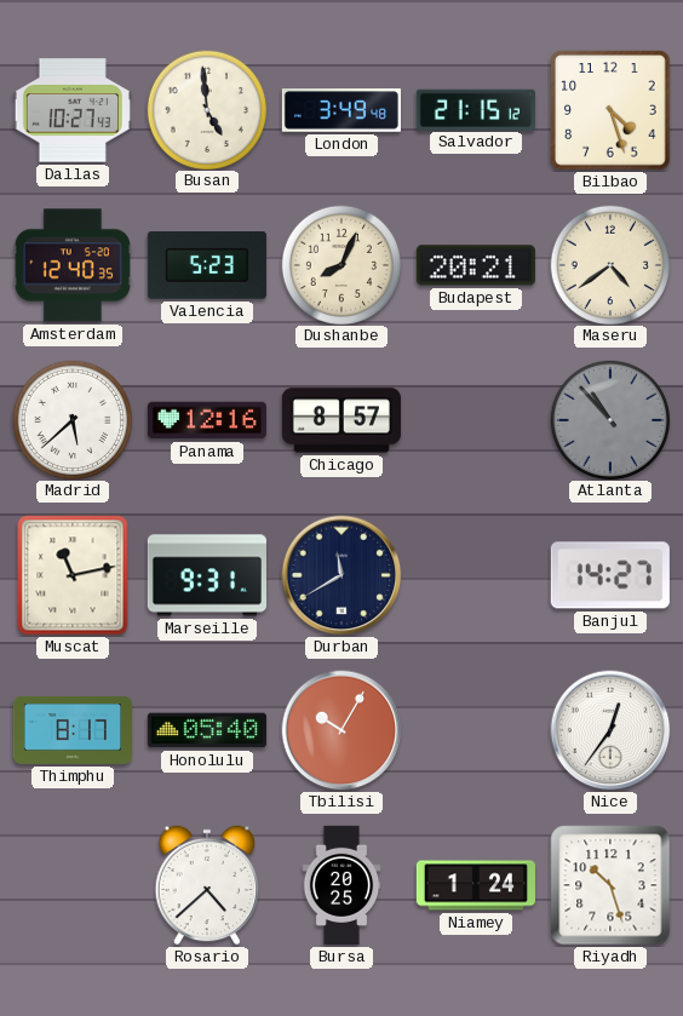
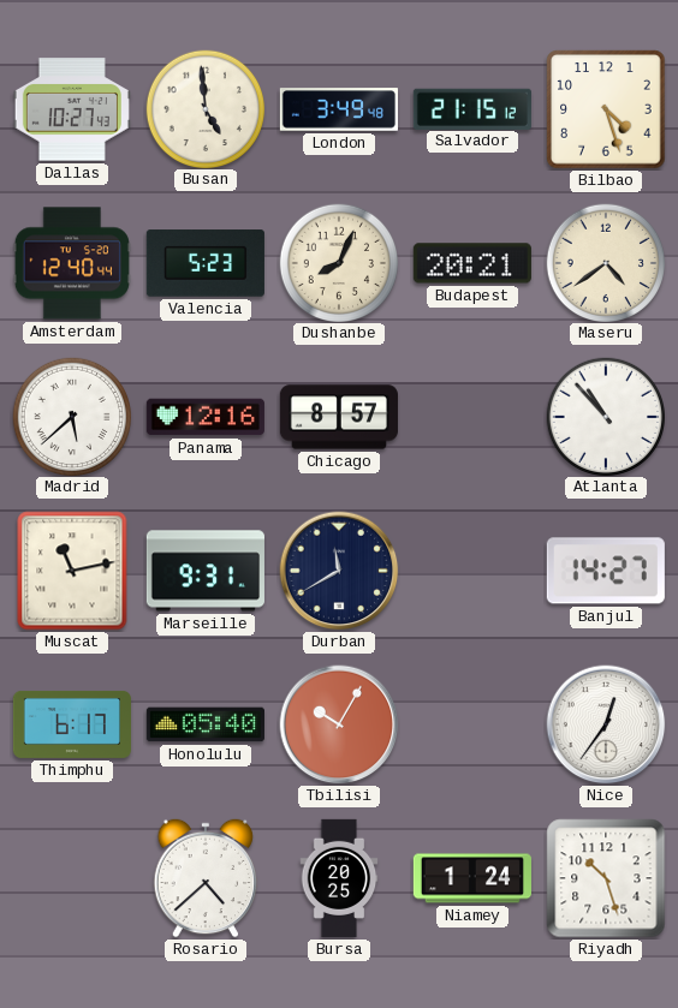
Amsterdam: 12:40:35 -> 12:40:44 (72, 263)
Atlanta dial: grey -> white (605, 416)
Thimphu: 8:17 -> 6:17 (72, 724)
